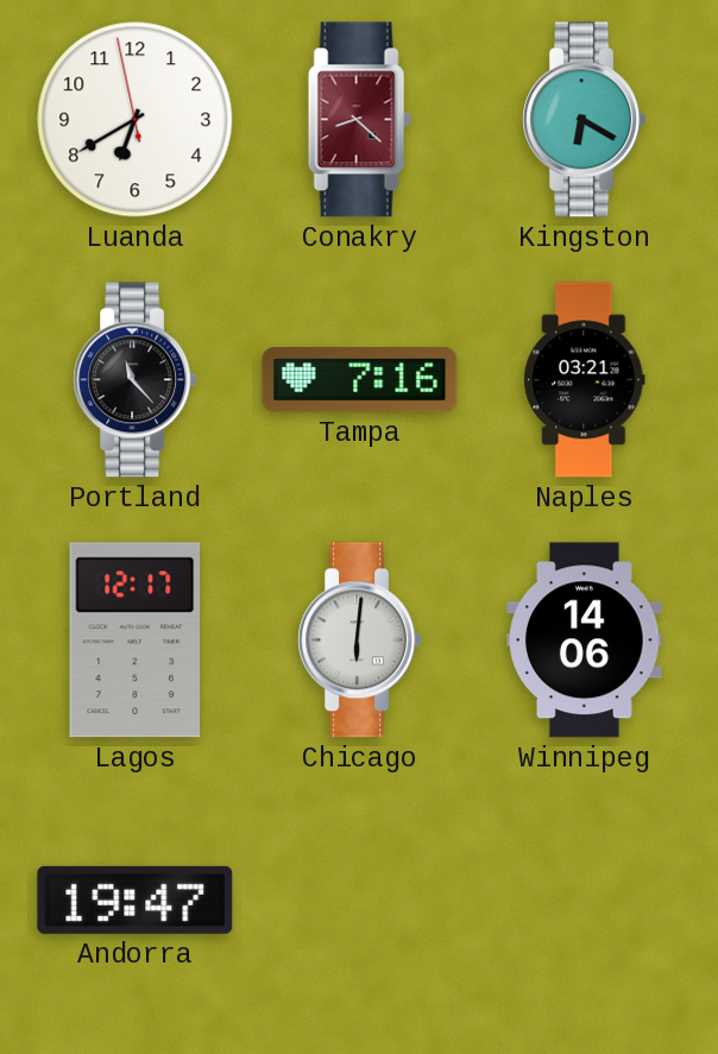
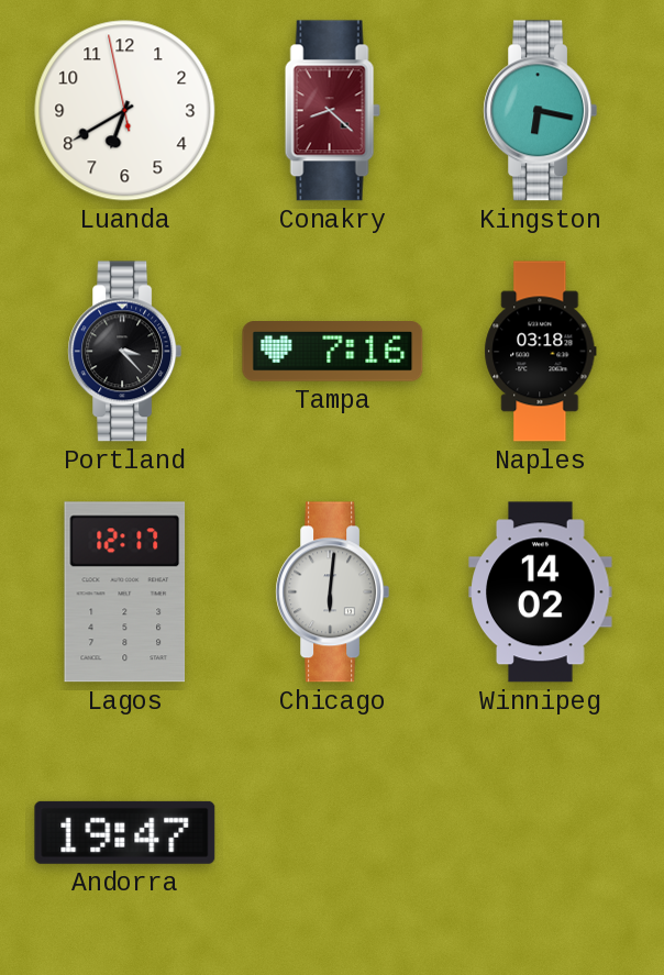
Kingston: 6:20 -> 6:17 (541, 111)
Portland: 11:23 -> 3:23 (125, 352)
Naples: 03:21 -> 03:18 (541, 352)
Winnipeg: 14:06 -> 14:02 (541, 592)
